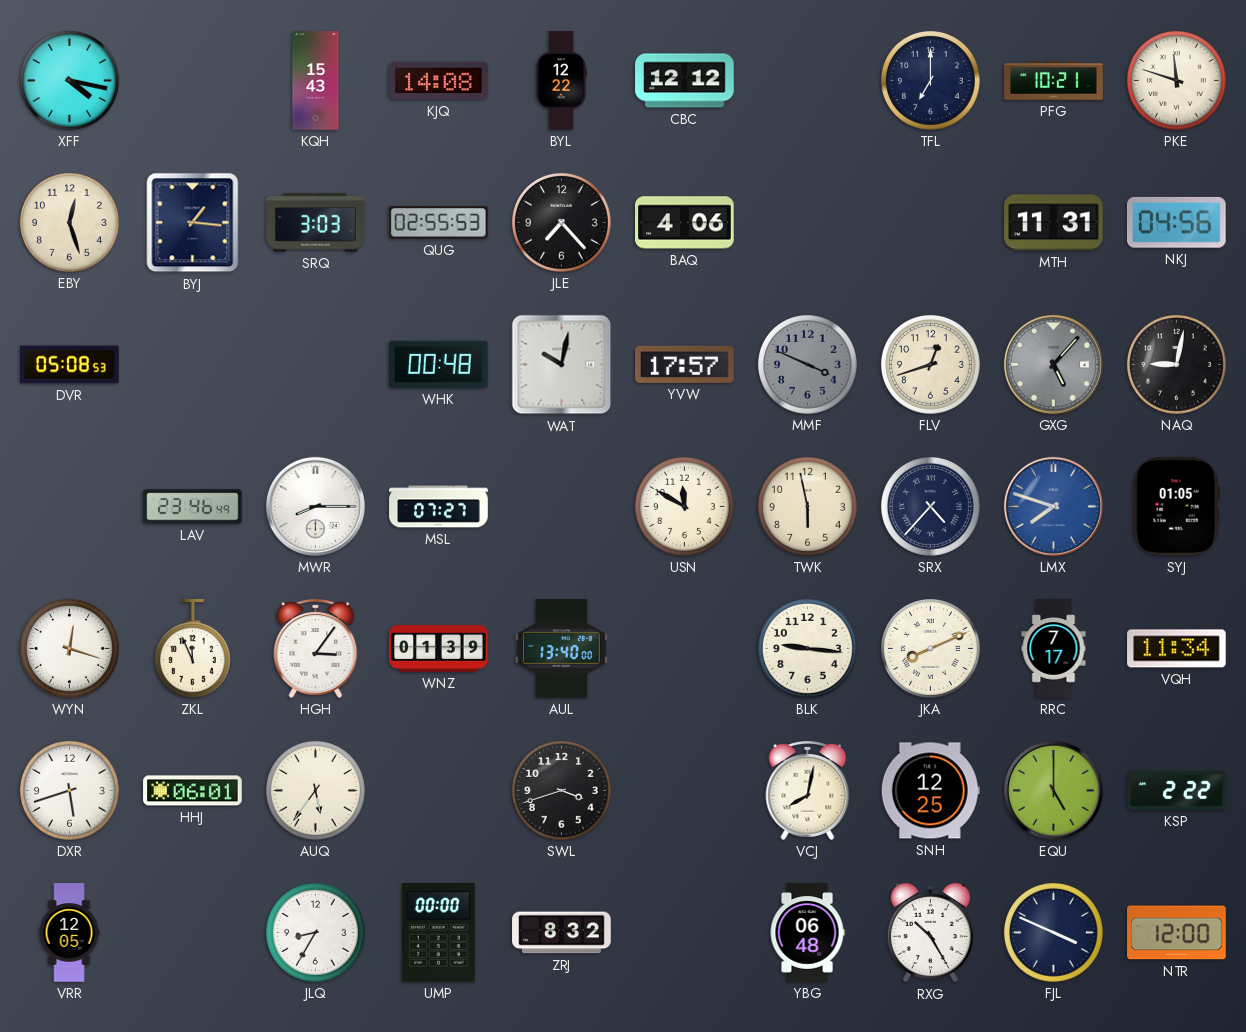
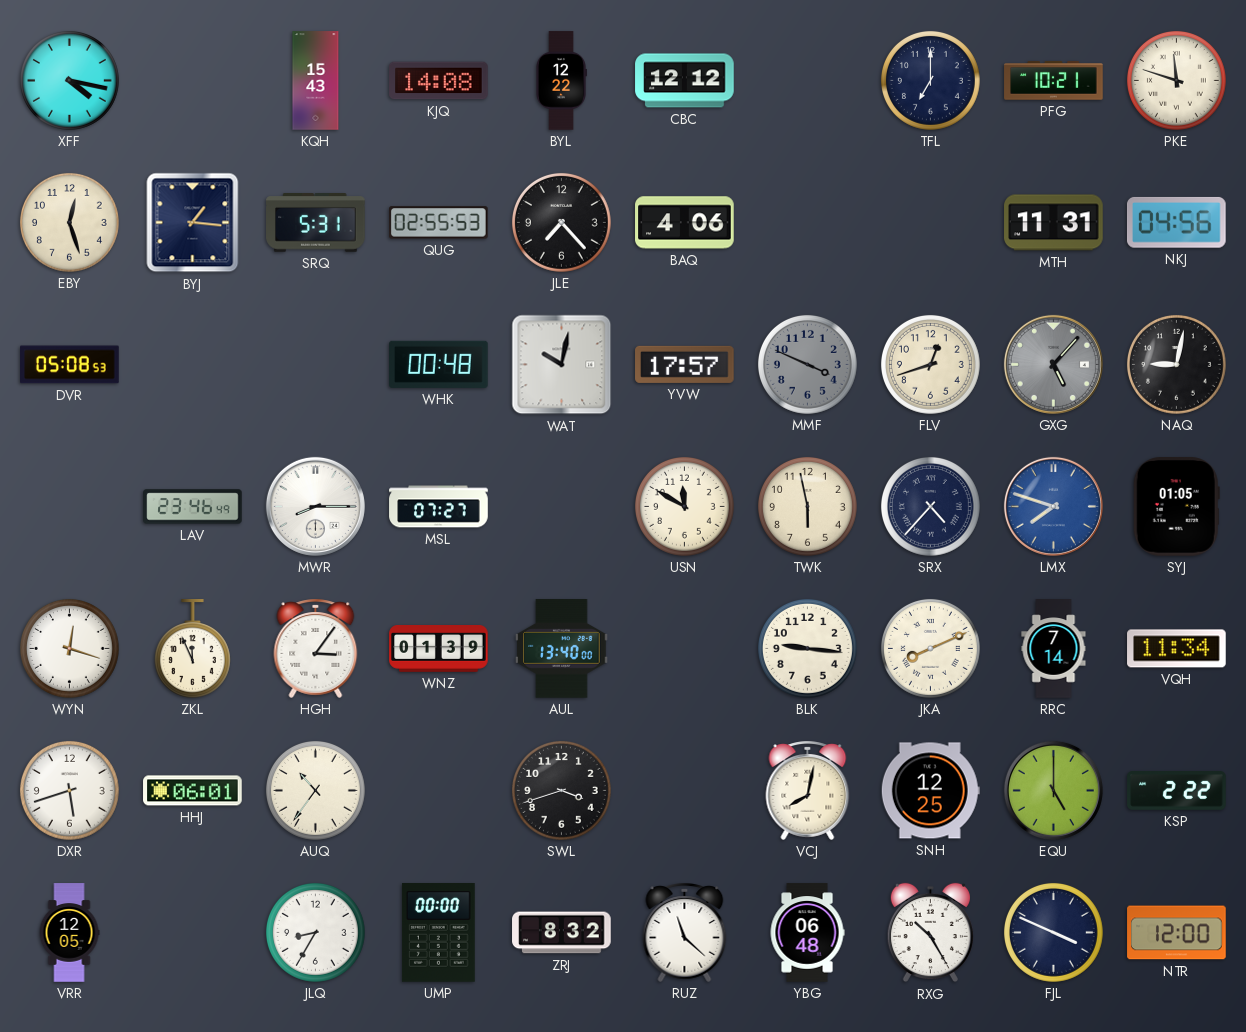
SRQ: 3:03 -> 5:31 (316, 223)
RRC: 7:17 -> 7:14 (1054, 649)
AUQ: 5:36 -> 10:36 (315, 790)
RUZ: none -> 11:22 (685, 932)
